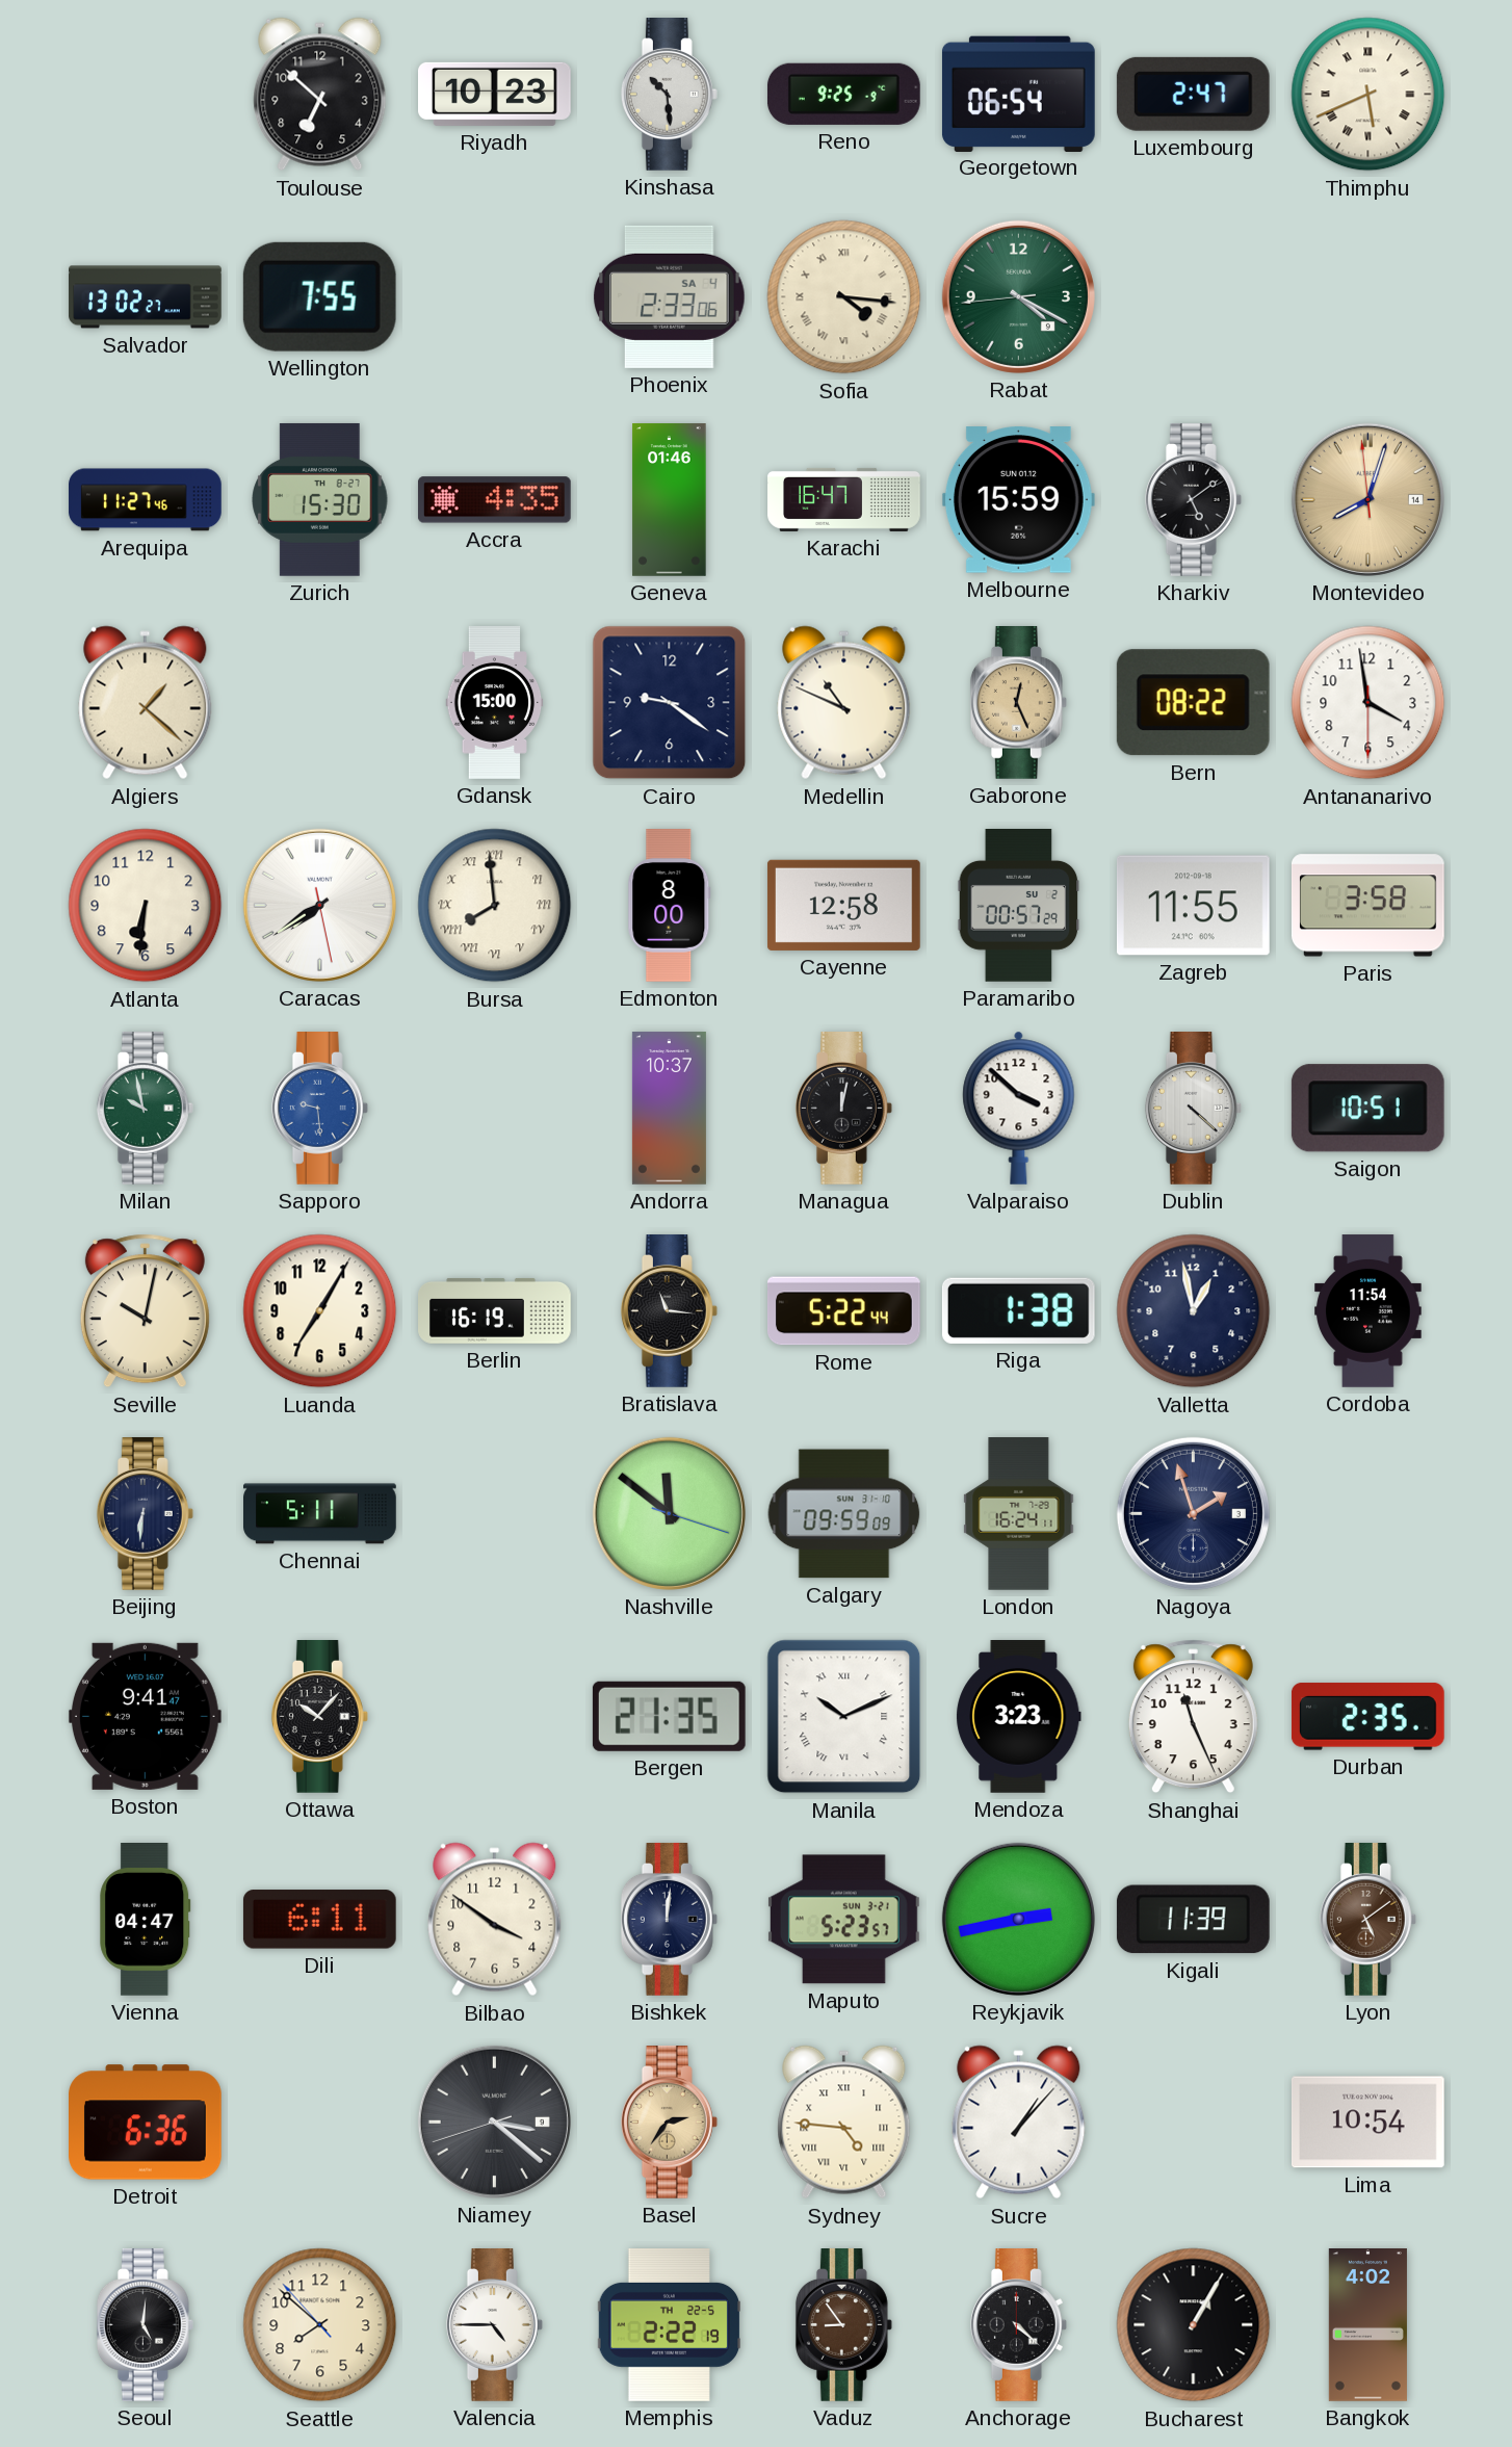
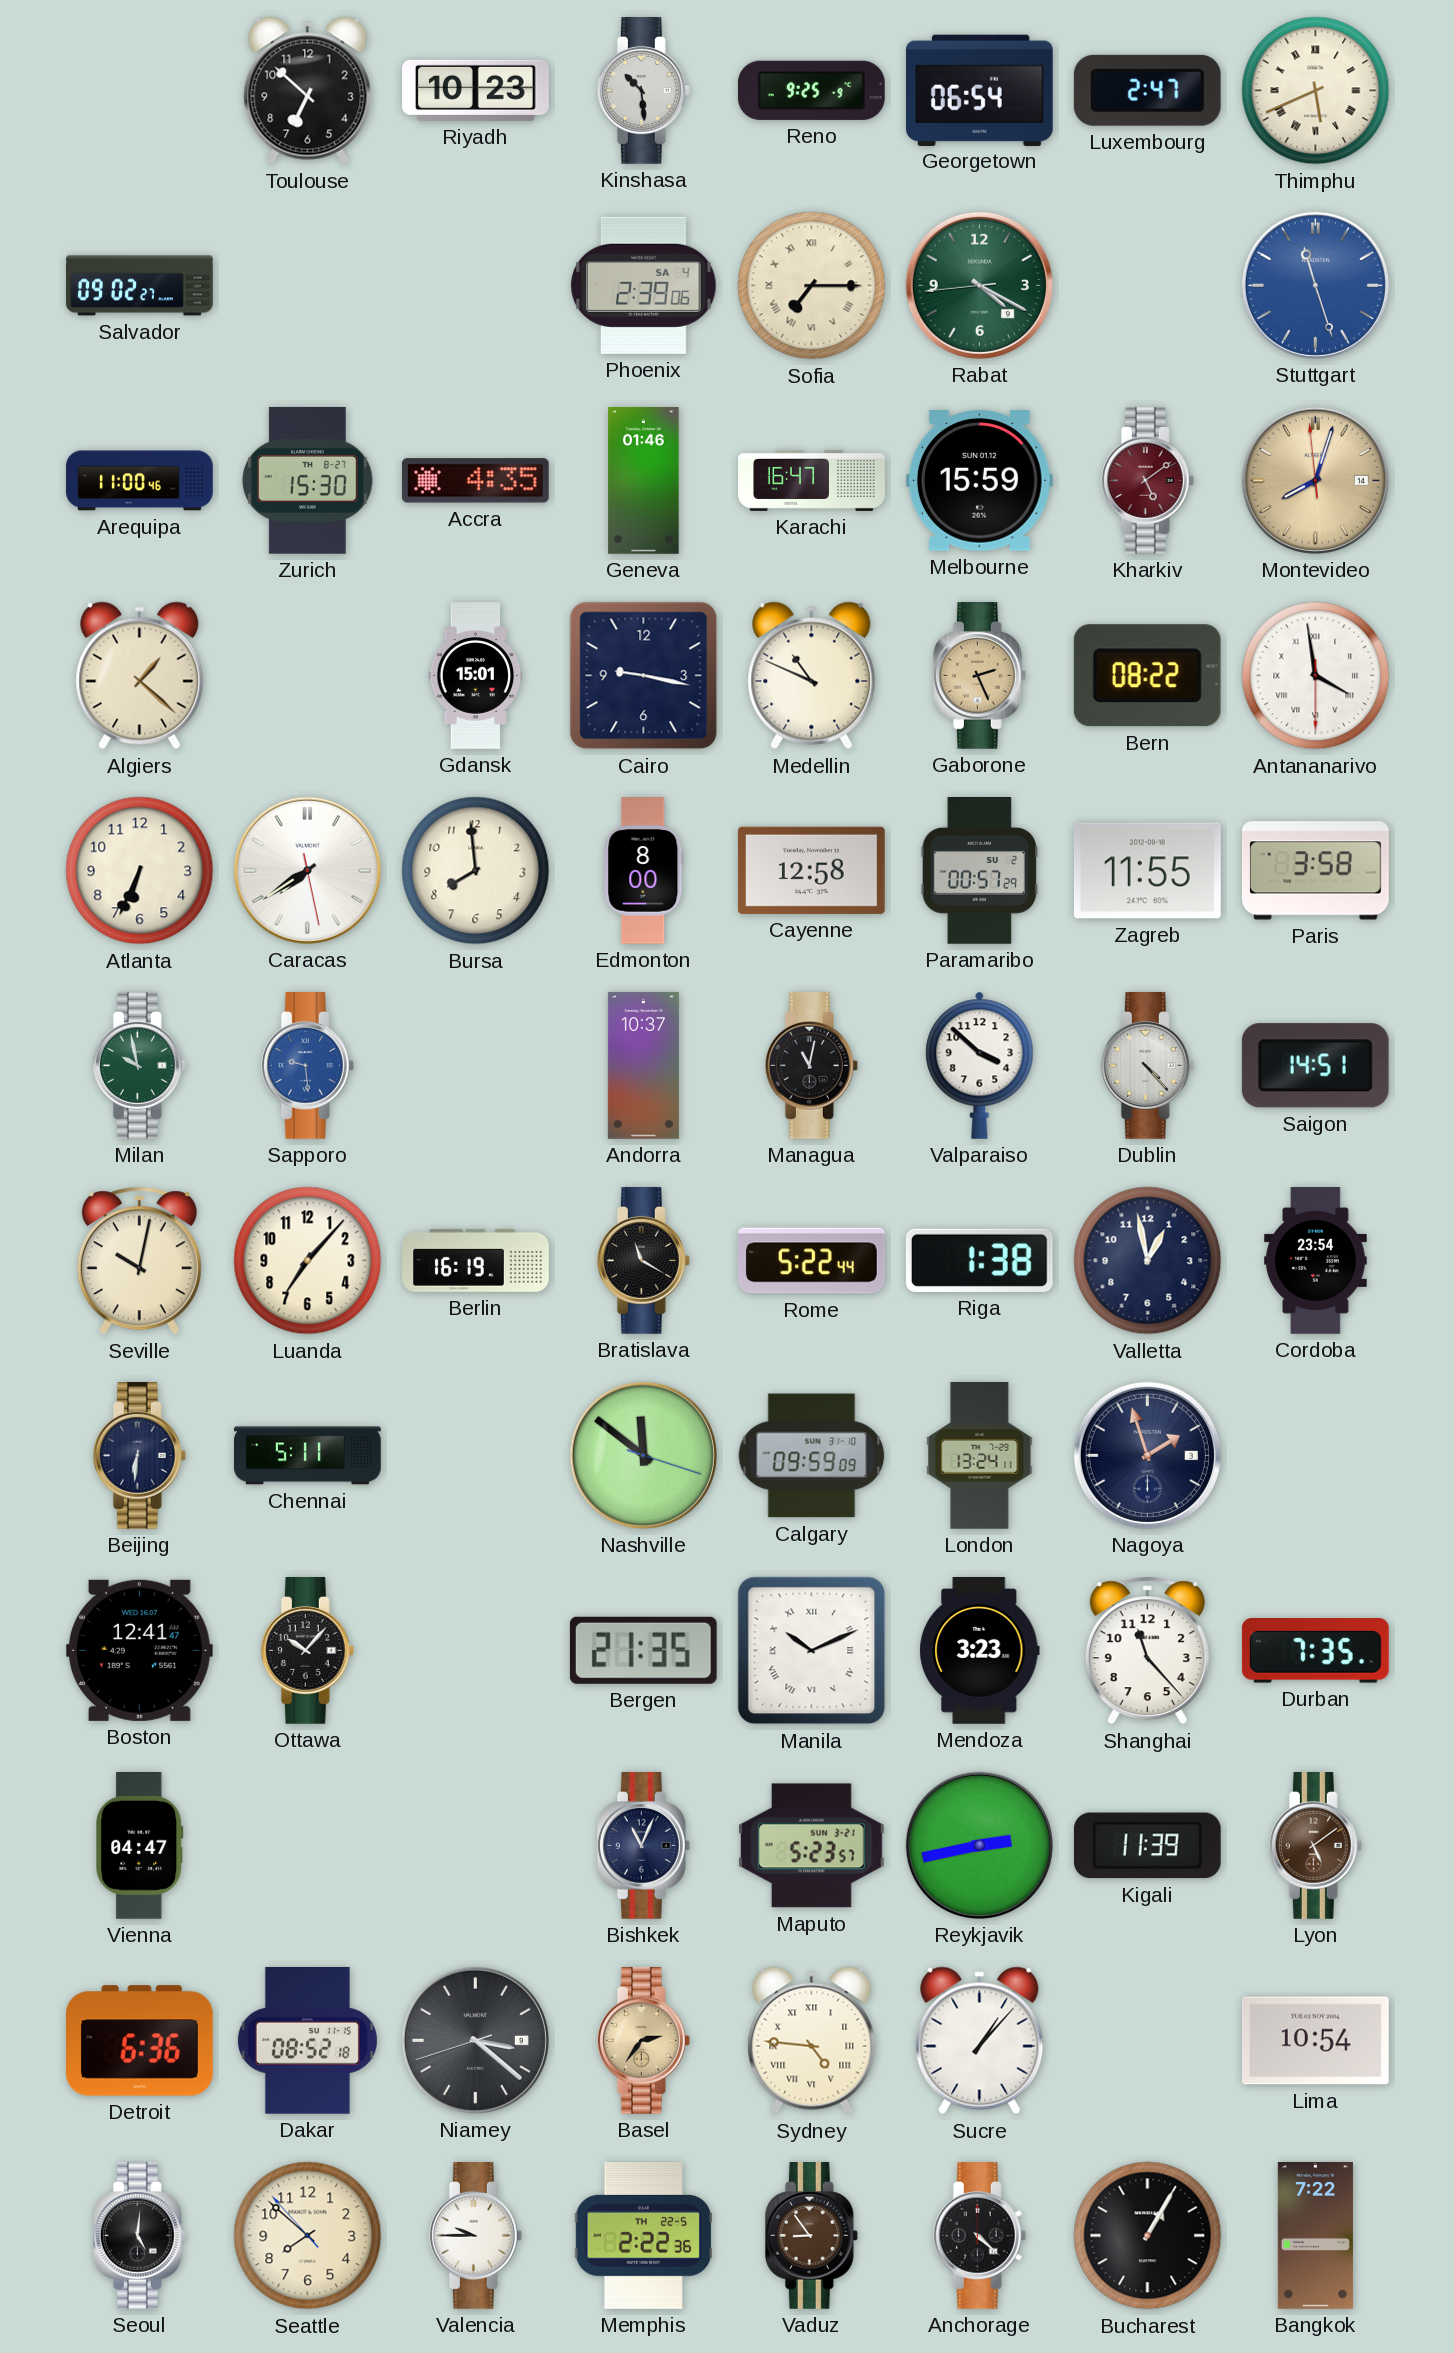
Salvador: 13:02 -> 09:02 (140, 286)
Wellington: 7:55 -> none (319, 296)
Phoenix: 2:33 -> 2:39 (644, 285)
Sofia: 4:16 -> 7:15 (812, 286)
Stuttgart: none -> 11:27 (1315, 285)
Arequipa: 11:27 -> 11:00 (140, 481)
Kharkiv dial: black -> burgundy (1147, 481)
Gdansk: 15:00 -> 15:01 (476, 676)
Cairo: 9:21 -> 9:17 (644, 676)
Gaborone: 12:26 -> 2:26 (979, 676)
Antananarivo numerals: Arabic -> Roman (1316, 676)
Atlanta: 6:31 -> 6:34 (140, 871)
Bursa numerals: Roman -> Arabic (476, 871)
Managua: 12:02 -> 11:02 (811, 1066)
Dublin: 4:22 -> 4:23 (1147, 1066)
Saigon: 10:51 -> 14:51 (1315, 1066)
Luanda: 7:05 -> 7:07 (308, 1261)
Bratislava: 11:16 -> 11:20 (643, 1261)
Cordoba: 11:54 -> 23:54 (1316, 1261)
London: 16:24 -> 13:24 (980, 1456)
Boston: 9:41 -> 12:41 (139, 1650)
Shanghai: 11:26 -> 11:23 (1147, 1651)
Durban: 2:35 -> 7:35 (1315, 1651)
Dili: 6:11 -> none (319, 1920)
Bilbao: 3:51 -> none (495, 1920)
Bishkek: 12:01 -> 11:04 (643, 1846)
Dakar: none -> 08:52 (307, 2041)
Valencia: 4:45 -> 9:45 (475, 2236)
Memphis: 2:22:19 -> 2:22:36 (643, 2236)
Bangkok: 4:02 -> 7:22 (1315, 2236)
